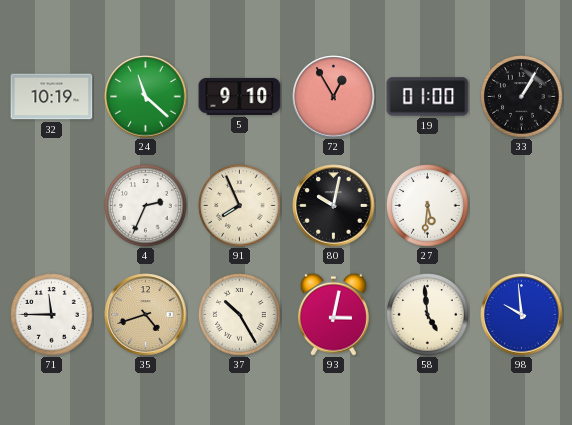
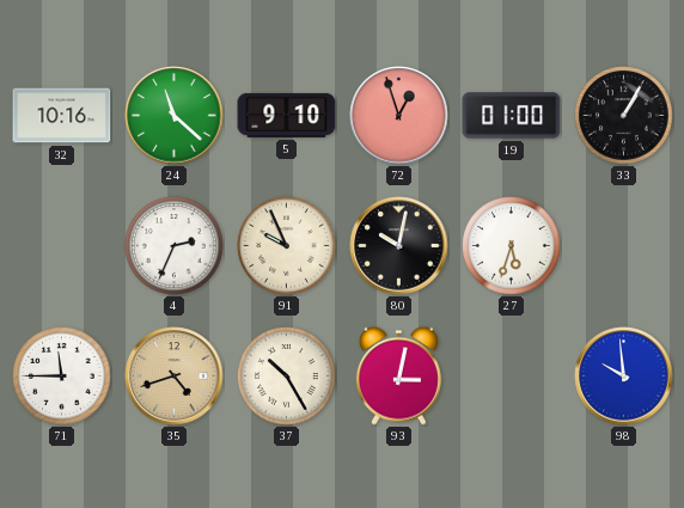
32: 10:19 -> 10:16 (62, 116)
72: 12:55 -> 12:57 (399, 116)
91: 7:56 -> 9:56 (287, 246)
27: 5:31 -> 5:33 (512, 246)
58: 4:59 -> none (428, 315)
